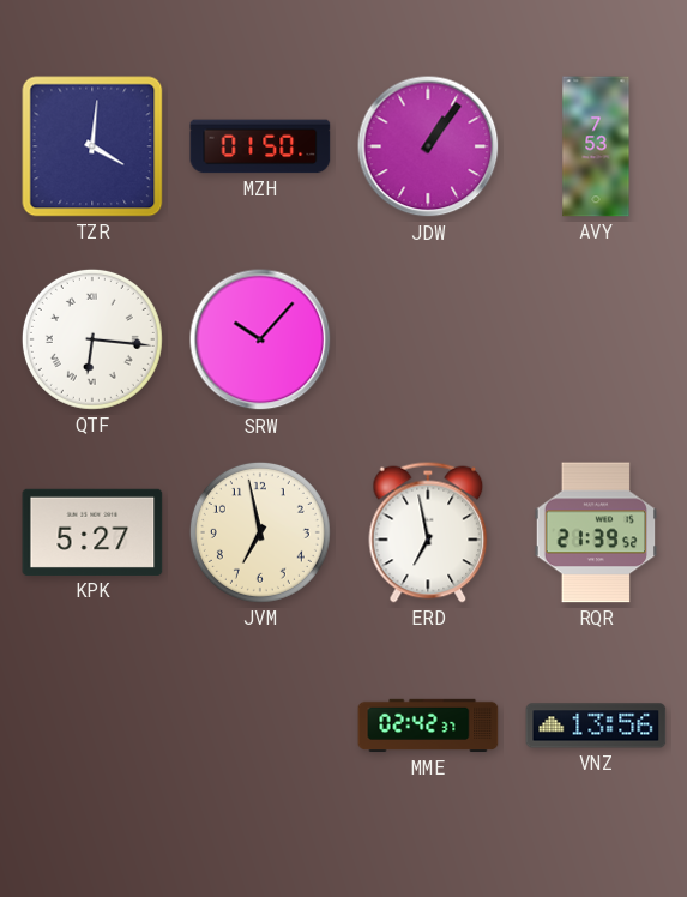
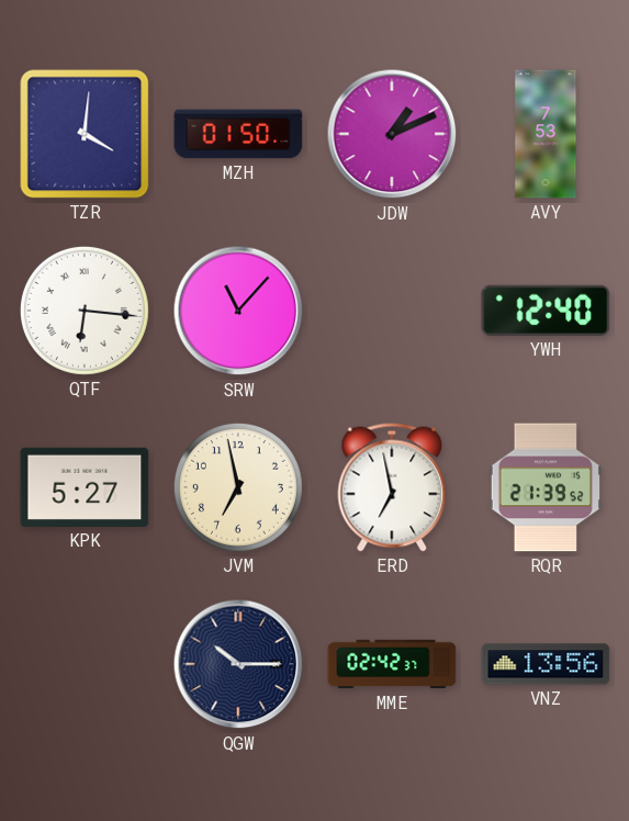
JDW: 1:06 -> 1:11 (392, 134)
SRW: 10:07 -> 11:07 (238, 311)
YWH: none -> 12:40 (546, 311)
QGW: none -> 10:15 (238, 664)
